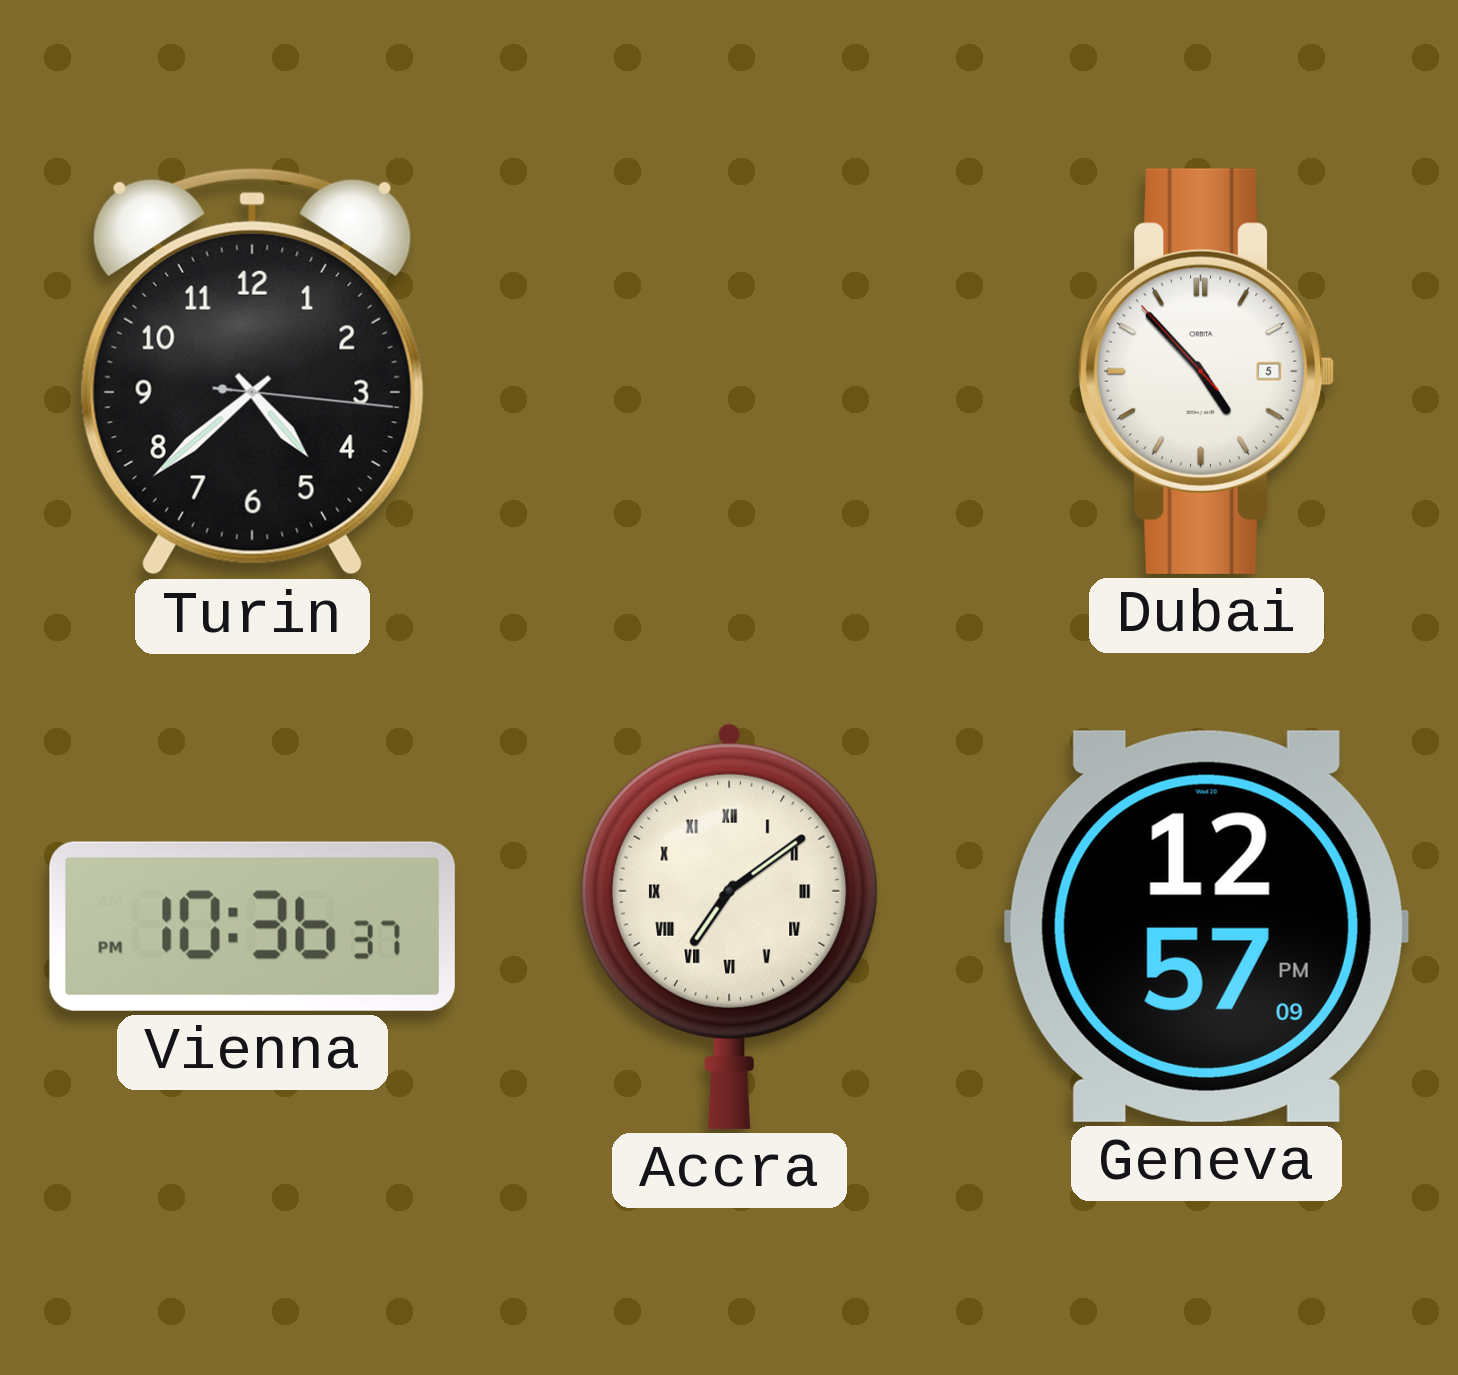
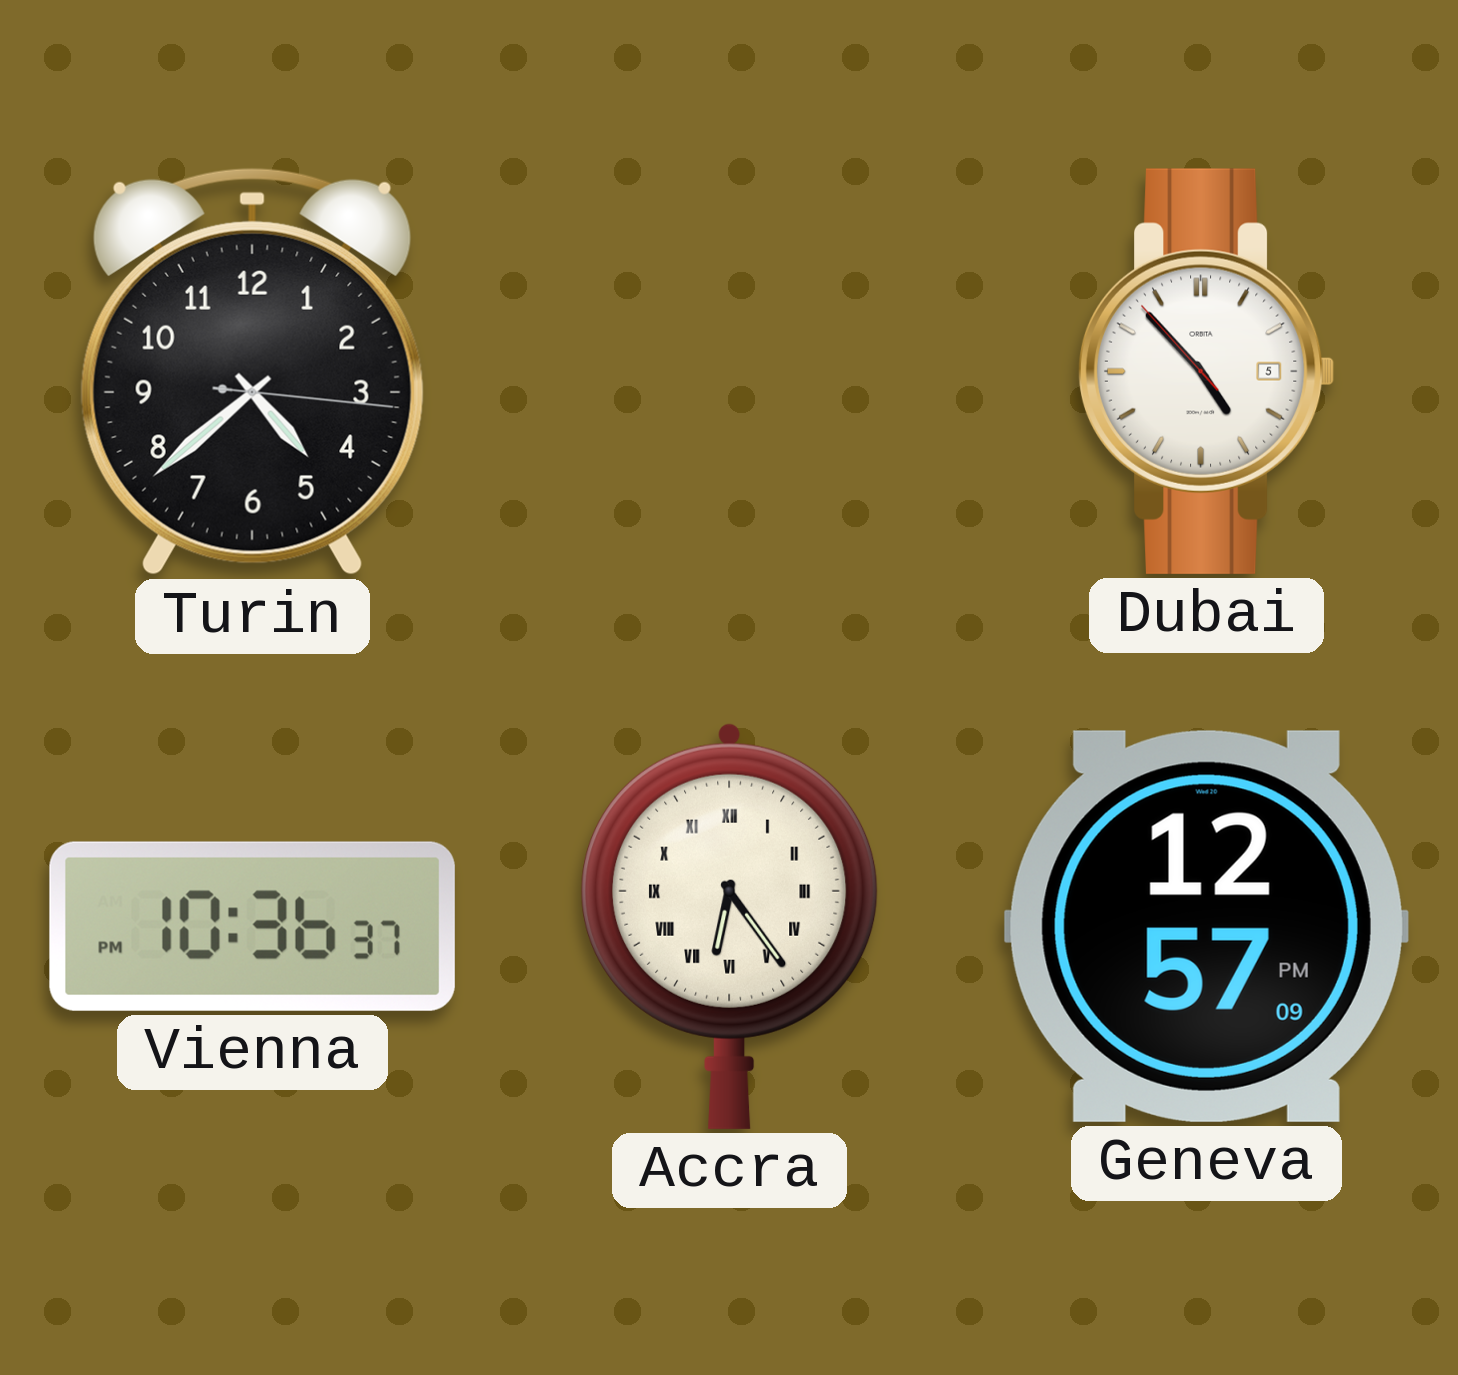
Accra: 7:09 -> 6:24 (730, 926)
